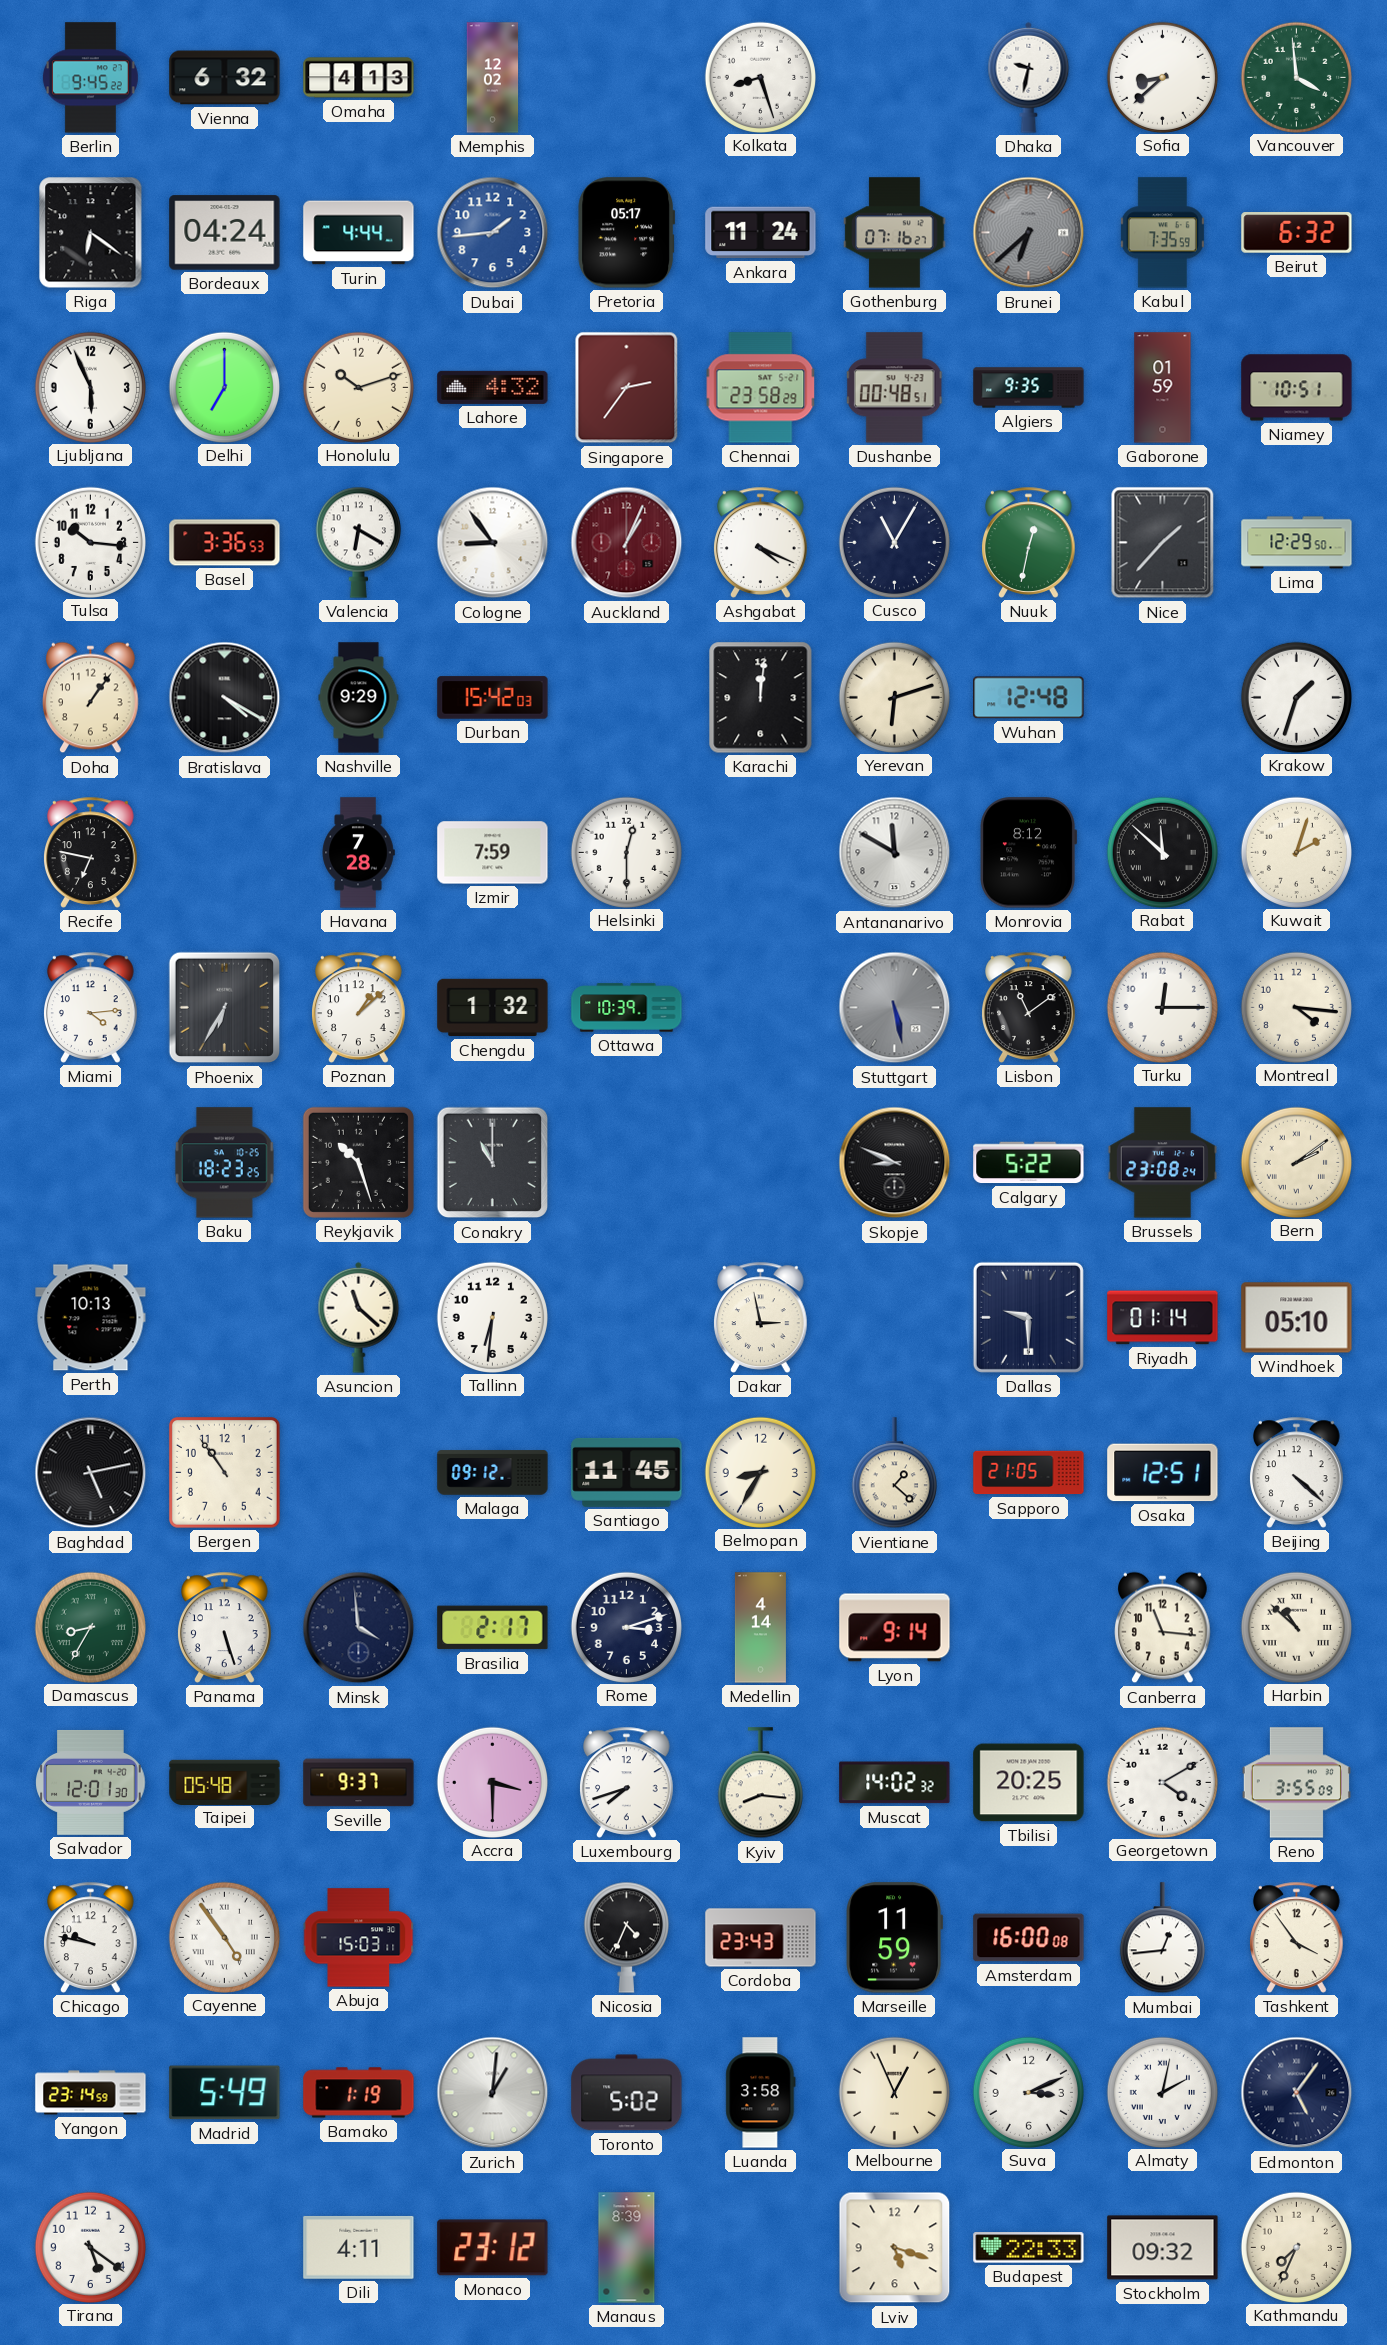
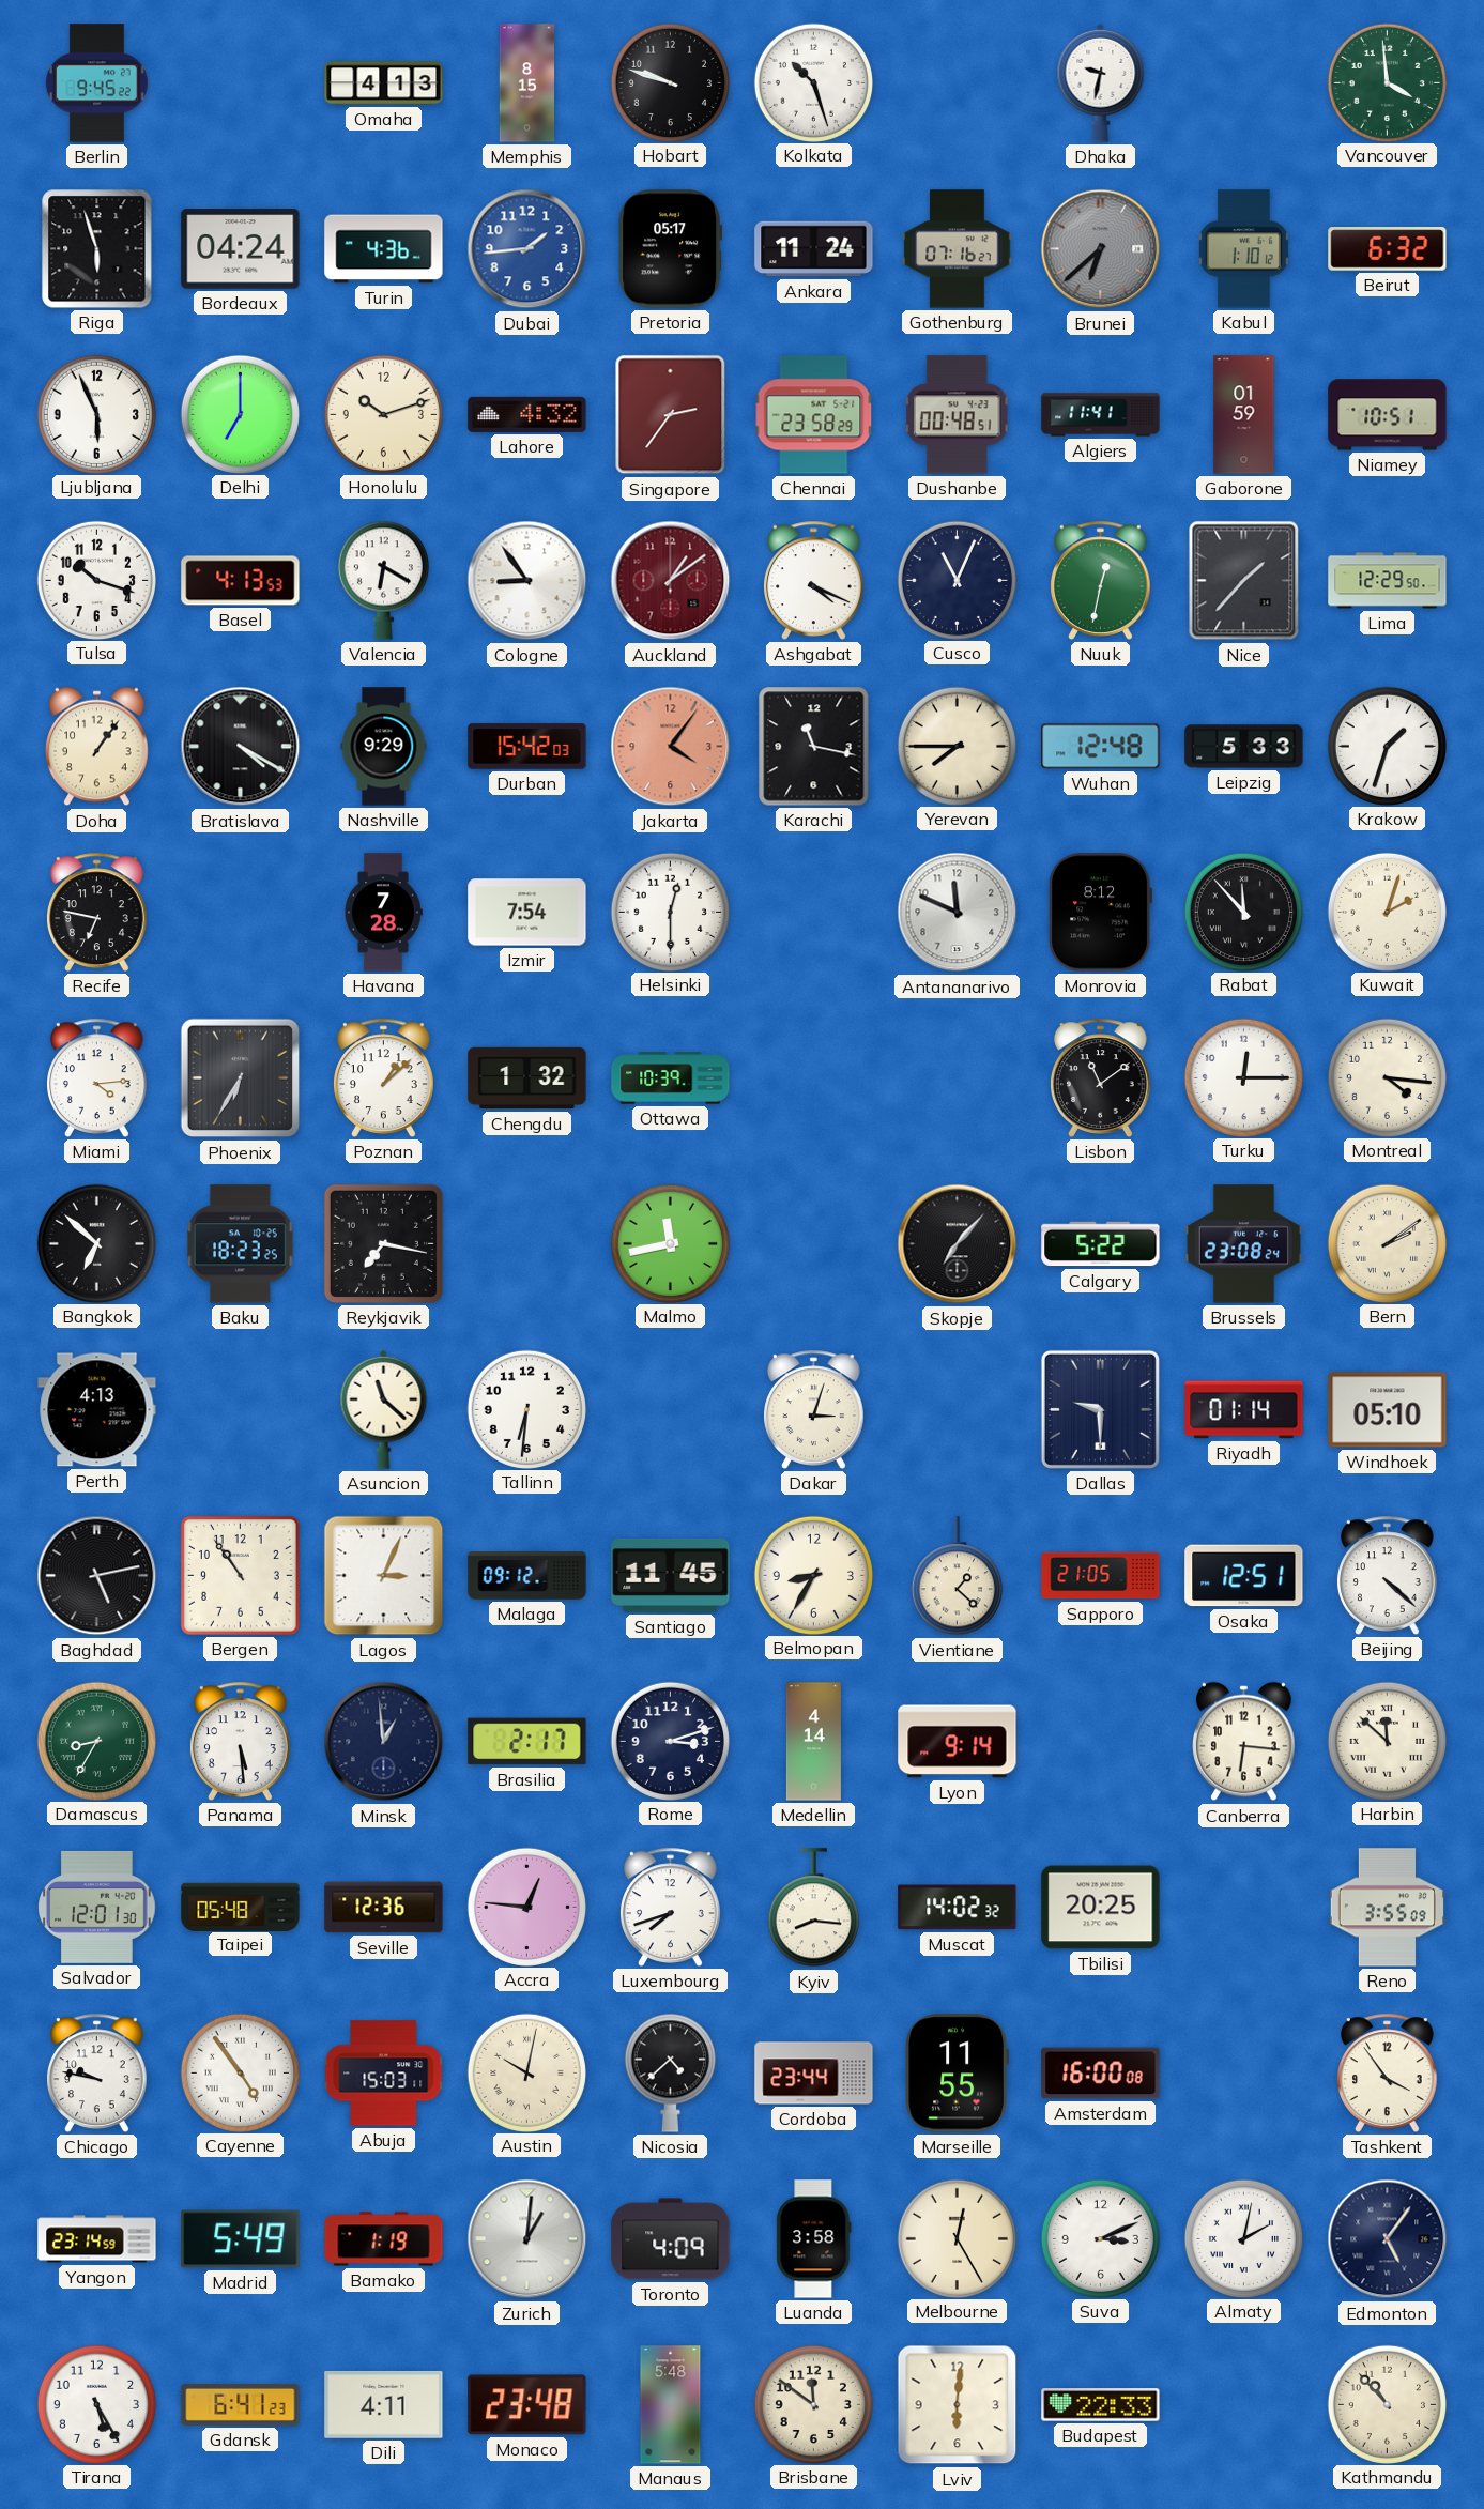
Vienna: 6:32 -> none (225, 78)
Memphis: 12:02 -> 8:15 (527, 83)
Hobart: none -> 9:48 (670, 82)
Kolkata: 8:27 -> 10:27 (813, 82)
Sofia: 8:38 -> none (1162, 77)
Riga: 6:21 -> 5:57 (97, 249)
Turin: 4:44 -> 4:36 (384, 249)
Kabul: 7:35 -> 1:10 (1243, 249)
Algiers: 9:35 -> 11:41 (1101, 415)
Tulsa: 10:16 -> 10:18 (96, 580)
Basel: 3:36 -> 4:13 (241, 581)
Auckland: 1:04 -> 1:09 (671, 581)
Cusco: 11:05 -> 11:04 (957, 580)
Jakarta: none -> 4:06 (671, 747)
Karachi: 12:01 -> 11:17 (814, 747)
Yerevan: 6:12 -> 7:45 (957, 746)
Leipzig: none -> 5:33 (1244, 747)
Izmir: 7:59 -> 7:54 (527, 913)
Antananarivo: 11:50 -> 11:49 (958, 913)
Rabat: 11:52 -> 11:53 (1243, 912)
Stuttgart: 5:28 -> none (895, 1008)
Bangkok: none -> 6:52 (96, 1243)
Reykjavik: 10:27 -> 7:17 (383, 1243)
Conakry: 11:00 -> none (493, 1163)
Malmo: none -> 11:43 (670, 1243)
Skopje: 8:49 -> 7:07 (958, 1244)
Perth: 10:13 -> 4:13 (97, 1410)
Dakar: 2:58 -> 3:03 (814, 1409)
Lagos: none -> 3:04 (384, 1576)
Panama: 5:27 -> 5:29 (241, 1741)
Minsk: 3:59 -> 12:59 (384, 1742)
Canberra: 11:16 -> 6:16 (1244, 1742)
Harbin: 10:52 -> 11:52 (1387, 1741)
Seville: 9:37 -> 12:36 (384, 1908)
Accra: 3:30 -> 12:46 (526, 1907)
Georgetown: 4:10 -> none (1162, 1782)
Austin: none -> 10:02 (526, 2072)
Nicosia: 4:34 -> 4:38 (670, 2072)
Cordoba: 23:43 -> 23:44 (814, 2074)
Marseille: 11:59 -> 11:55 (957, 2074)
Mumbai: 12:44 -> none (1162, 1938)
Toronto: 5:02 -> 4:09 (671, 2239)
Melbourne: 12:56 -> 12:25 (957, 2238)
Tirana: 5:21 -> 5:25 (96, 2404)
Gdansk: none -> 6:41 (241, 2404)
Monaco: 23:12 -> 23:48 (527, 2405)
Manaus: 8:39 -> 5:48 (671, 2405)
Brisbane: none -> 11:51 (813, 2404)
Lviv: 5:18 -> 6:01 (958, 2405)
Stockholm: 09:32 -> none (1163, 2248)
Kathmandu: 7:34 -> 10:53 (1387, 2404)
